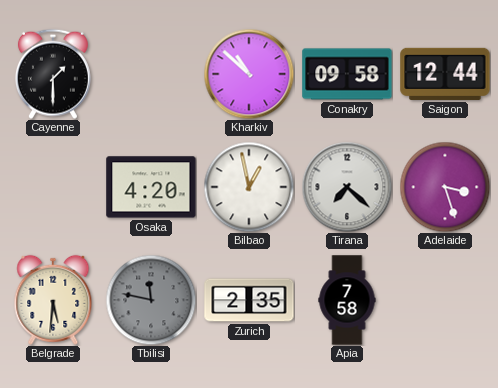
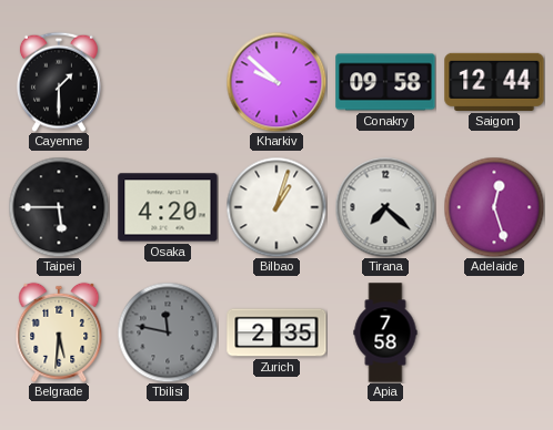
Kharkiv: 10:52 -> 9:52 (276, 82)
Taipei: none -> 5:45 (59, 207)
Bilbao: 12:58 -> 1:03 (276, 207)
Adelaide: 3:27 -> 12:27 (494, 207)
